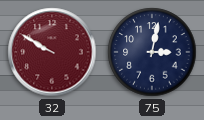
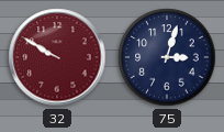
75: 3:02 -> 3:03 (167, 57)
